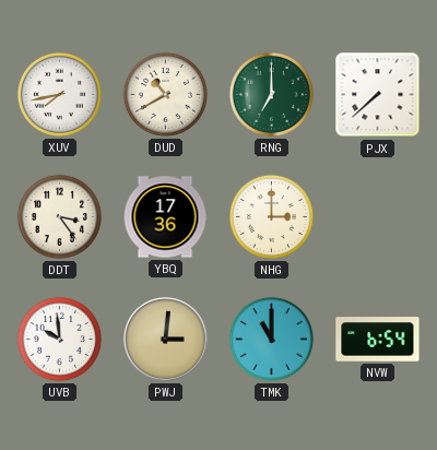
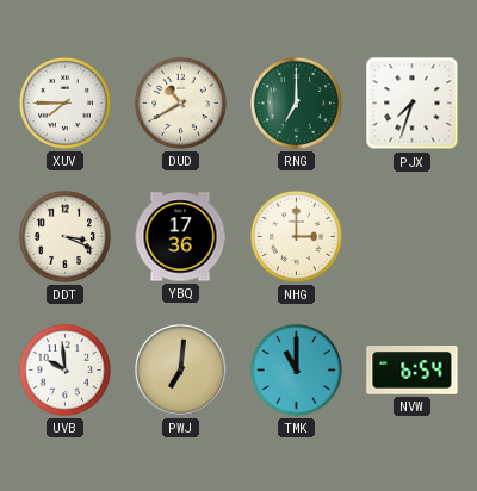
XUV: 7:43 -> 7:45 (64, 102)
PJX: 7:38 -> 7:33 (413, 104)
DDT: 3:24 -> 3:19 (64, 236)
PWJ: 3:01 -> 7:01 (181, 371)
